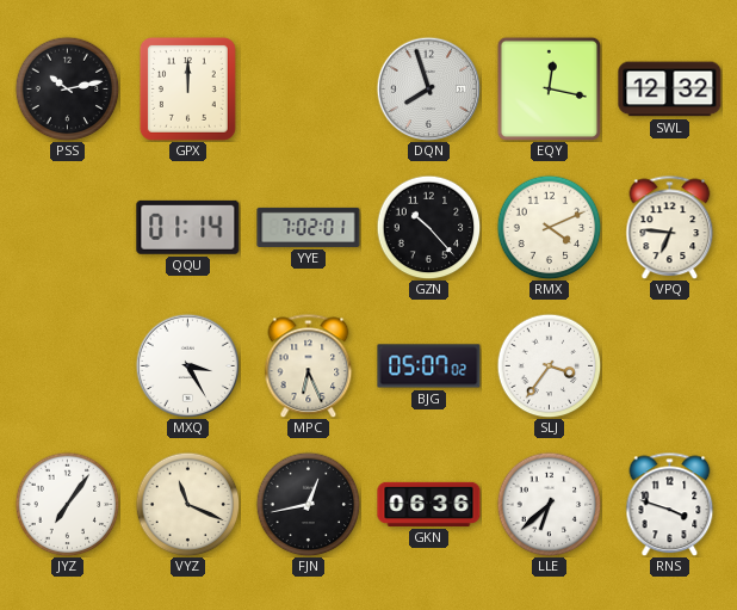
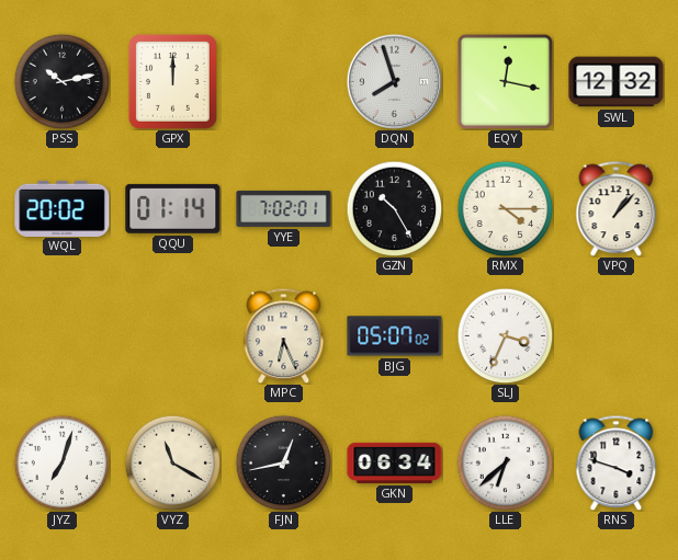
WQL: none -> 20:02 (63, 208)
GZN: 10:23 -> 10:25 (394, 208)
RMX: 4:11 -> 4:15 (505, 208)
VPQ: 6:46 -> 1:07 (617, 208)
MXQ: 3:25 -> none (187, 365)
SLJ: 3:36 -> 3:34 (505, 335)
JYZ: 7:06 -> 7:03 (61, 462)
VYZ: 11:19 -> 11:20 (172, 462)
GKN: 06:36 -> 06:34 (395, 462)
